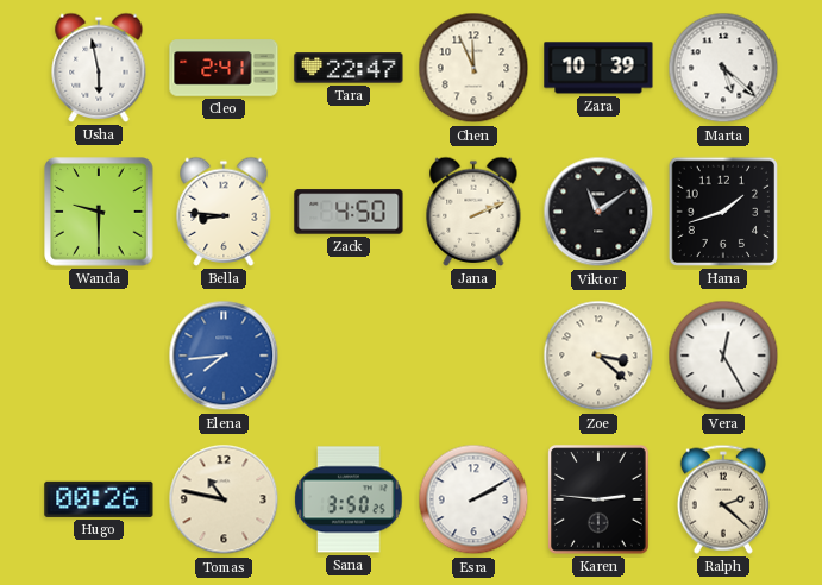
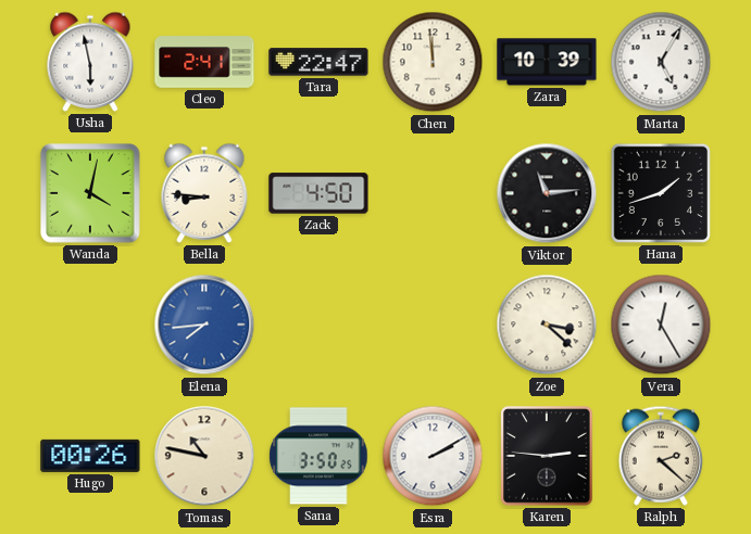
Chen: 11:56 -> 11:59 (433, 62)
Marta: 5:22 -> 5:05 (661, 62)
Wanda: 9:30 -> 4:02 (90, 193)
Jana: 2:11 -> none (473, 212)
Viktor: 11:09 -> 11:14 (547, 193)
